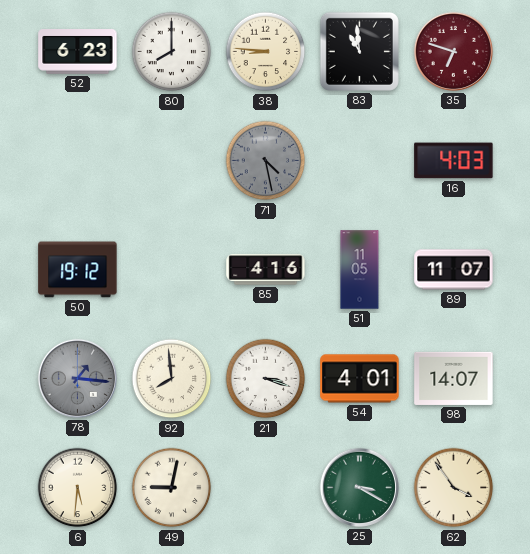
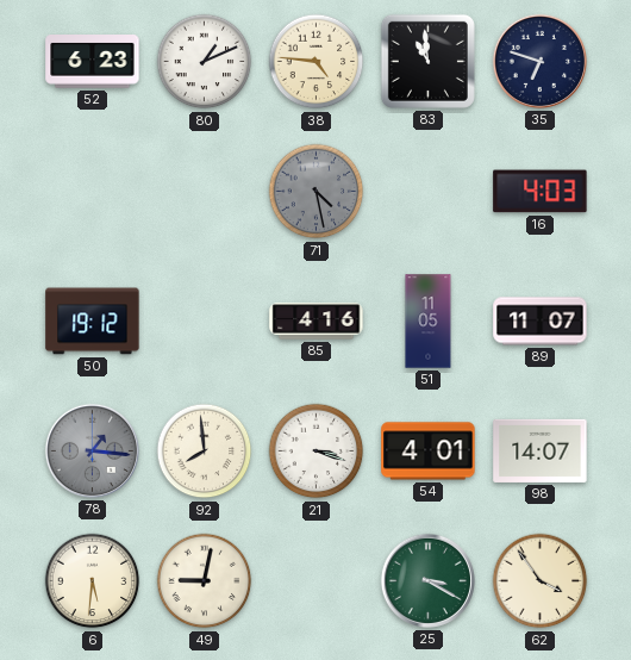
80: 8:00 -> 1:11 (205, 62)
38: 8:46 -> 4:46 (317, 62)
35 dial: burgundy -> navy (539, 61)
